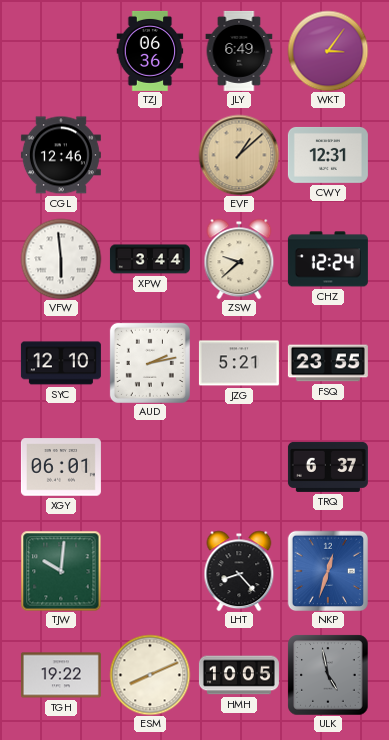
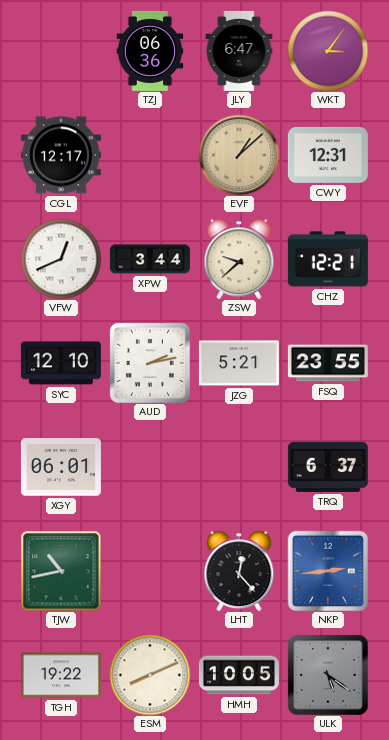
JLY: 6:49 -> 6:47 (239, 51)
CGL: 12:46 -> 12:17 (61, 155)
VFW: 5:59 -> 12:41 (61, 259)
CHZ: 12:24 -> 12:21 (328, 259)
TJW: 10:01 -> 10:43 (61, 571)
LHT: 8:23 -> 12:23 (239, 571)
NKP: 12:33 -> 2:44 (327, 570)
ULK: 4:58 -> 5:21 (328, 675)
